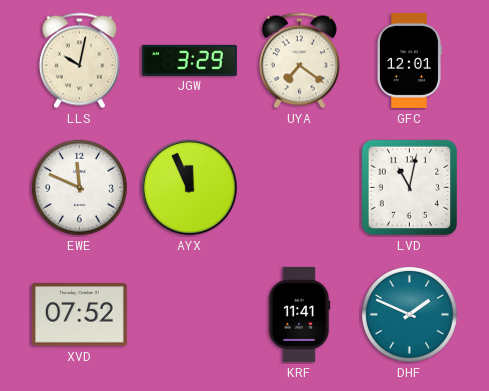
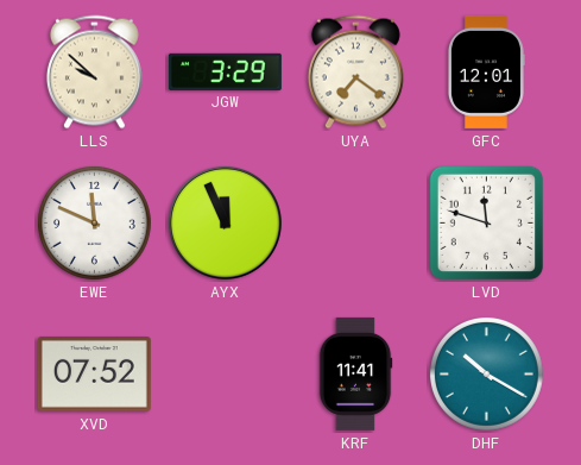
LLS: 10:02 -> 9:52 (94, 73)
LVD: 11:02 -> 11:48 (486, 222)
DHF: 1:49 -> 10:20 (487, 375)
